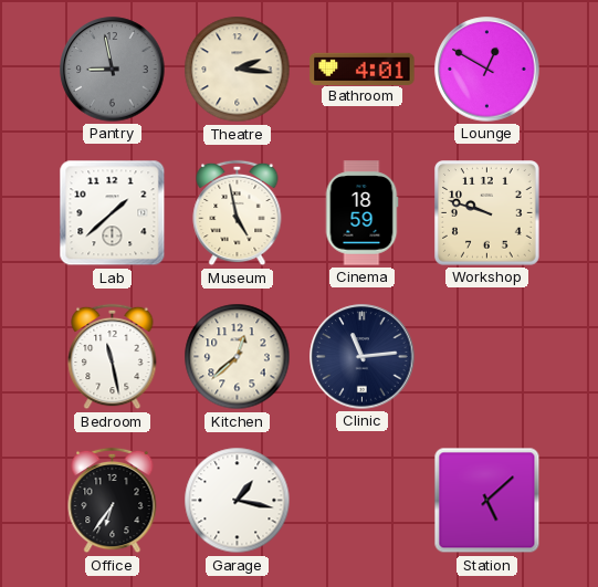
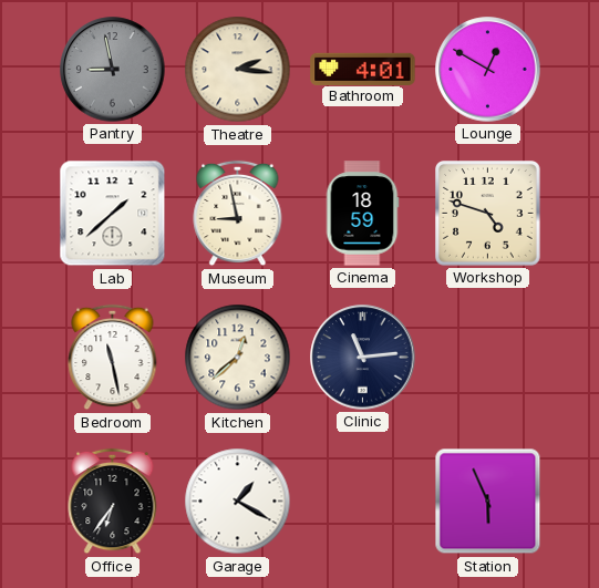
Museum: 4:58 -> 8:58 (238, 214)
Workshop: 9:48 -> 4:48 (488, 214)
Garage: 1:17 -> 1:20 (238, 502)
Station: 5:08 -> 5:56 (488, 502)
